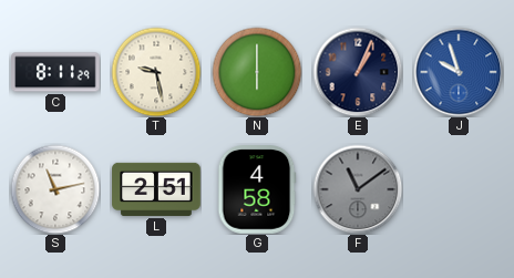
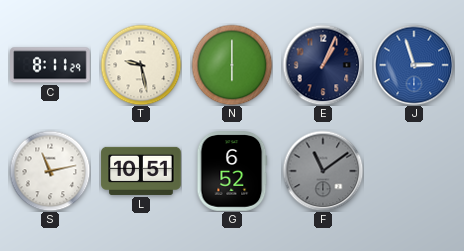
J: 9:57 -> 2:57 (414, 65)
L: 2:51 -> 10:51 (141, 171)
G: 4:58 -> 6:52 (232, 171)
